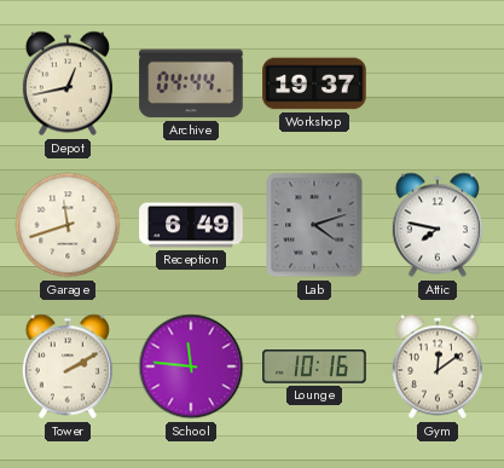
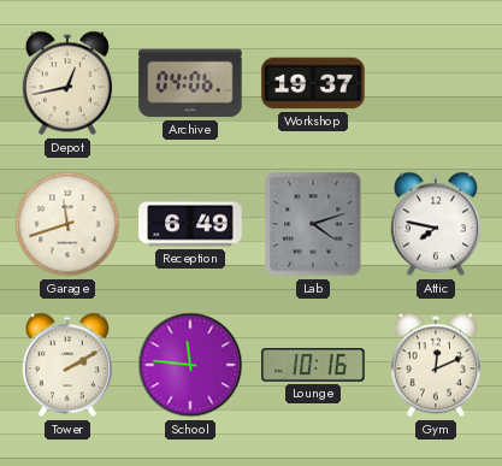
Archive: 04:44 -> 04:06 (190, 83)
Gym: 12:09 -> 12:11 (436, 365)
